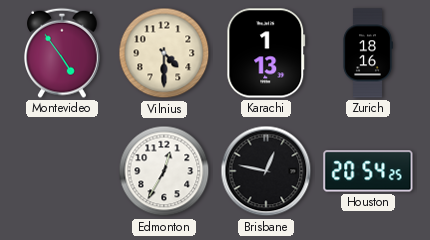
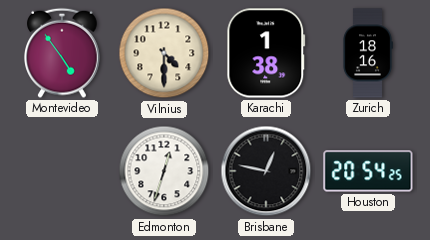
Karachi: 1:13 -> 1:38 (266, 53)
Edmonton: 12:35 -> 12:33 (164, 171)
